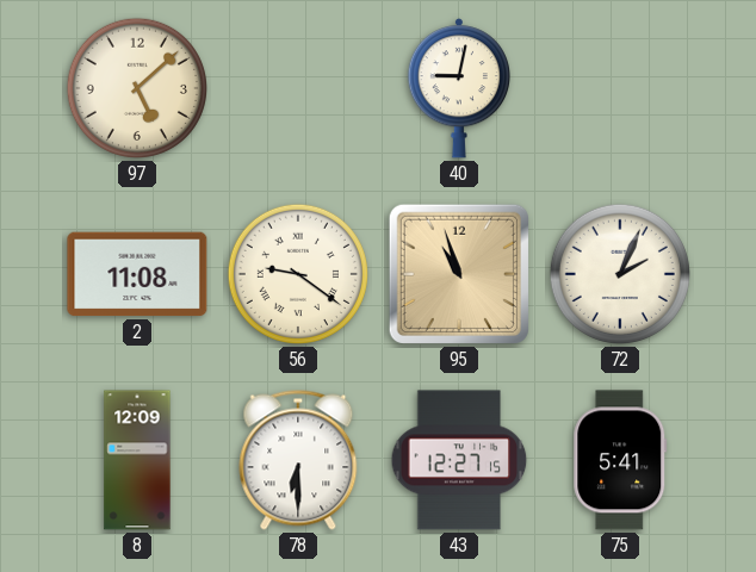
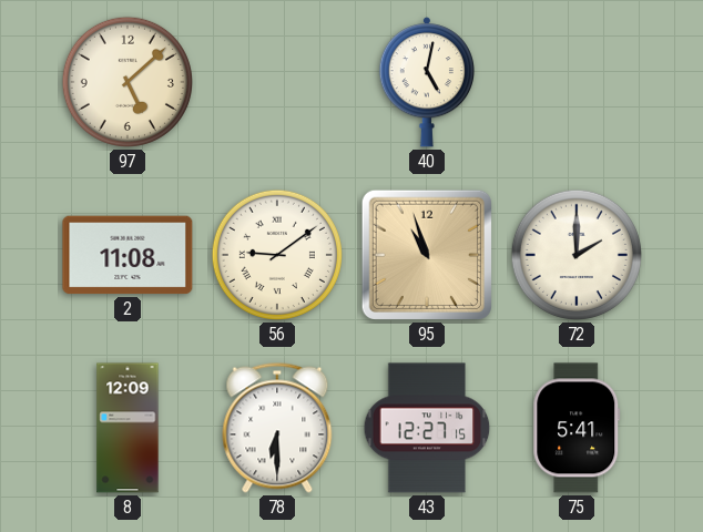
40: 9:02 -> 5:02 (426, 82)
56: 9:21 -> 9:09 (277, 255)
72: 2:04 -> 2:00 (577, 255)
